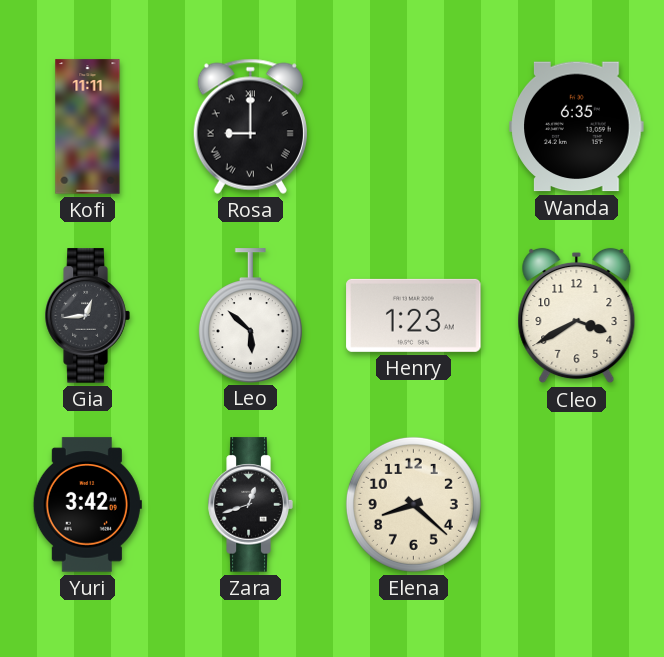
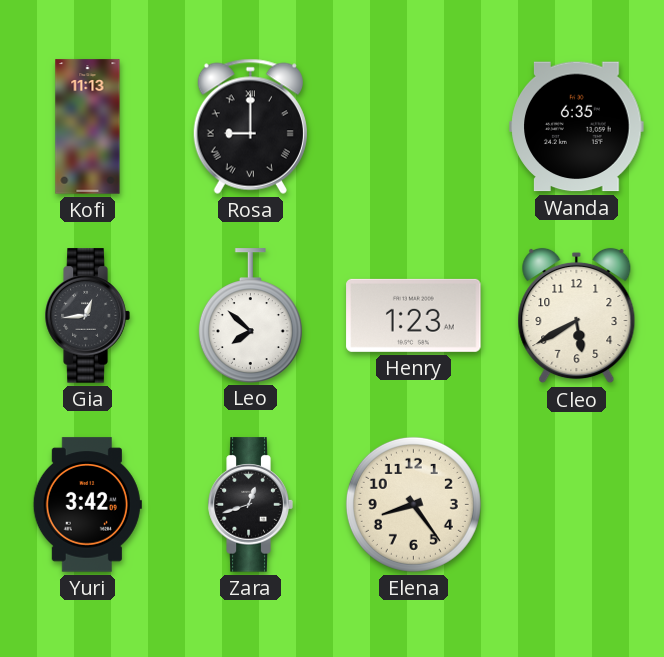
Kofi: 11:11 -> 11:13 (88, 127)
Leo: 5:52 -> 7:52 (250, 315)
Cleo: 3:40 -> 5:40 (577, 316)
Elena: 8:22 -> 8:24 (413, 504)
